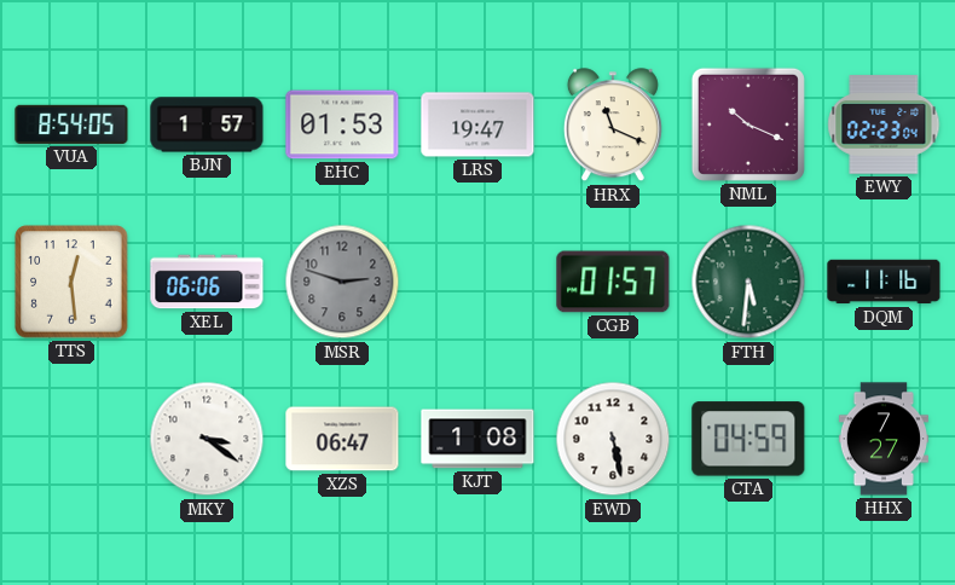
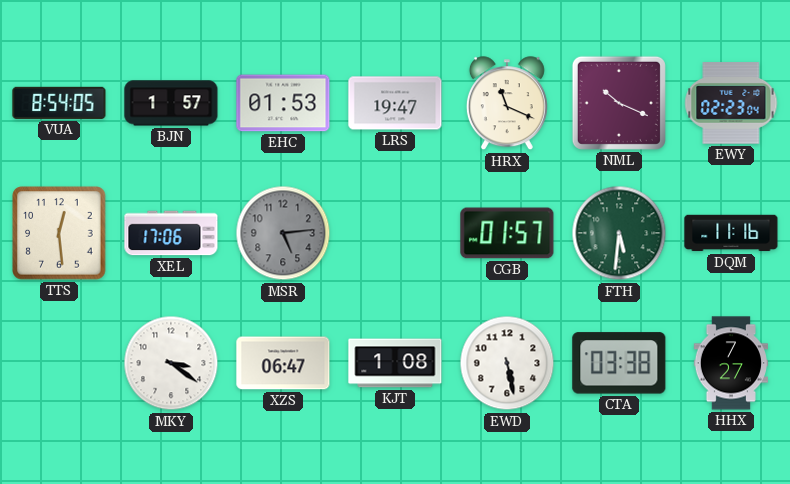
XEL: 06:06 -> 17:06 (171, 233)
MSR: 2:48 -> 5:14 (283, 233)
CTA: 04:59 -> 03:38 (619, 363)
